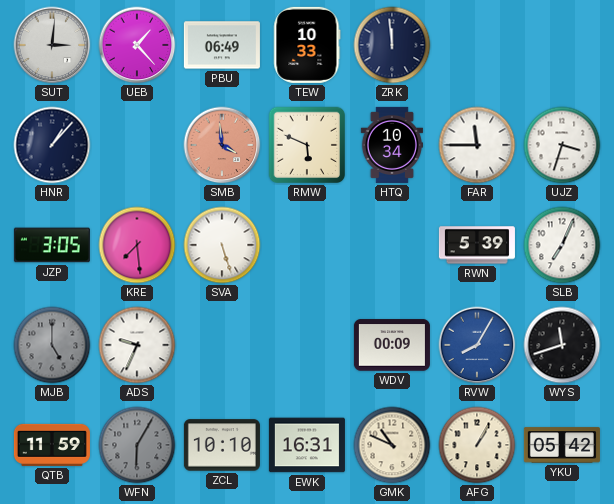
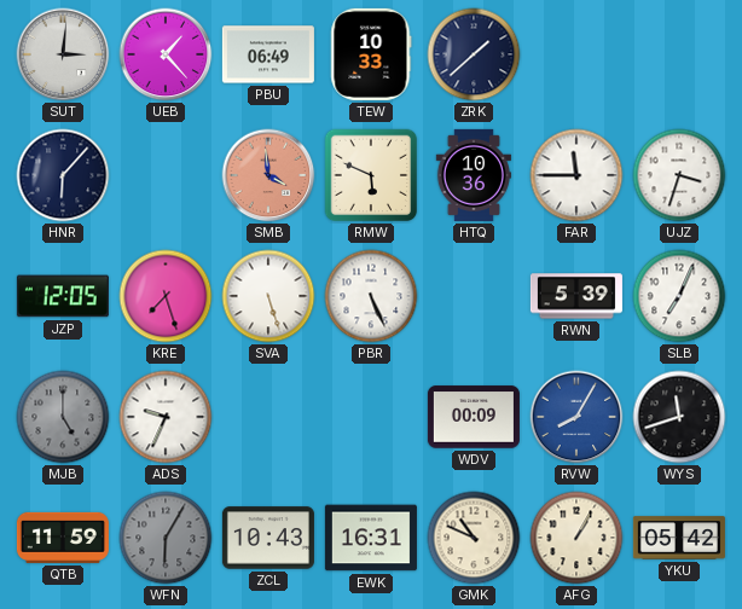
ZRK: 11:59 -> 1:38 (474, 54)
HNR: 1:07 -> 6:07 (63, 175)
HTQ: 10:34 -> 10:36 (473, 175)
JZP: 3:05 -> 12:05 (63, 296)
KRE: 7:29 -> 7:27 (166, 296)
PBR: none -> 5:26 (371, 296)
ZCL: 10:10 -> 10:43 (268, 538)
